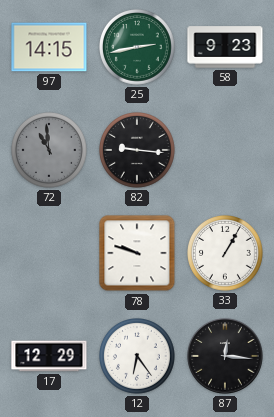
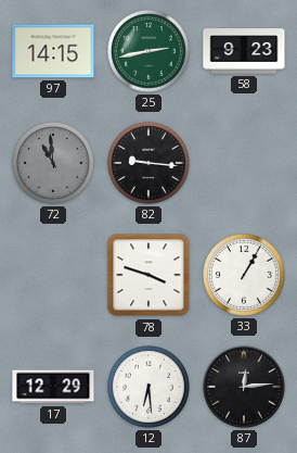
78: 9:48 -> 3:48 (148, 275)
12: 6:24 -> 6:29 (150, 388)
87: 12:16 -> 12:14 (244, 387)
